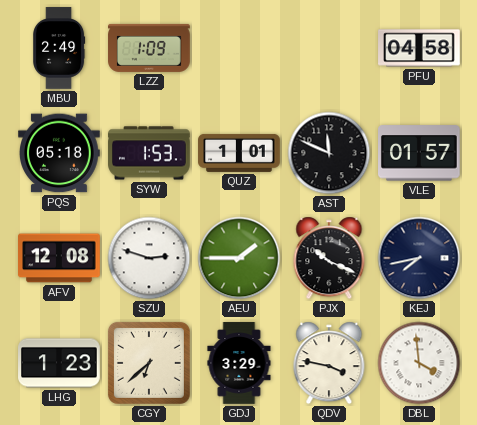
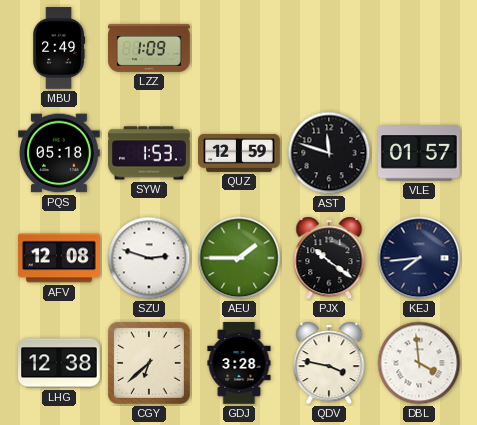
PFU: 04:58 -> none (419, 48)
QUZ: 1:01 -> 12:59 (239, 153)
AST: 11:49 -> 11:48 (329, 153)
PJX: 10:19 -> 10:21 (329, 258)
KEJ: 7:43 -> 7:44 (419, 258)
LHG: 1:23 -> 12:38 (59, 363)
GDJ: 3:29 -> 3:28 (239, 363)
